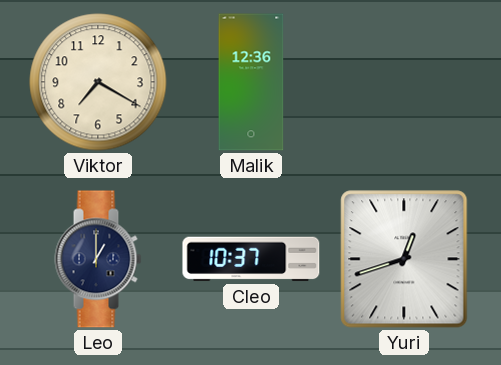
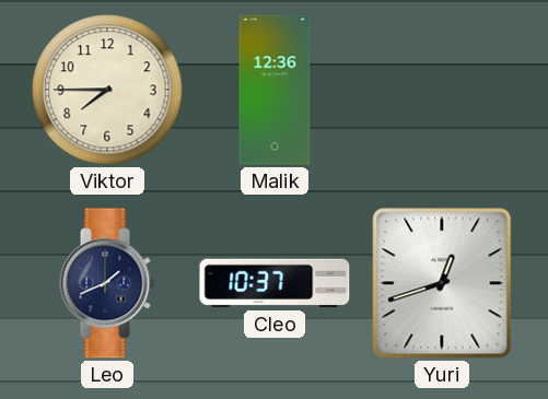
Viktor: 7:20 -> 7:45 (107, 90)
Leo: 1:00 -> 1:41 (107, 283)
